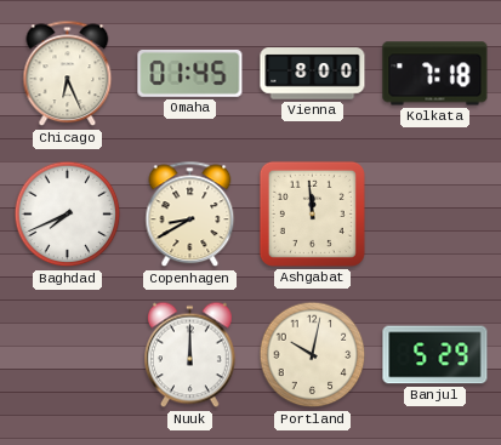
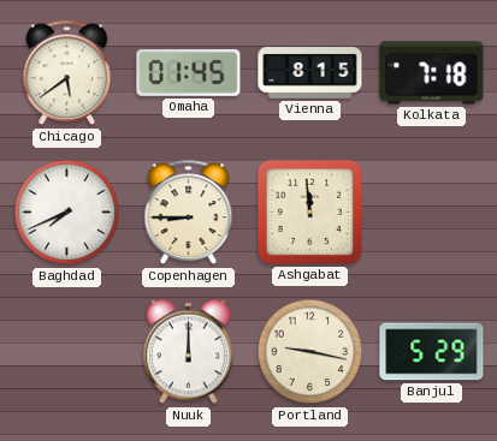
Chicago: 6:26 -> 5:39 (67, 73)
Vienna: 8:00 -> 8:15 (310, 73)
Copenhagen: 8:40 -> 8:45 (189, 213)
Portland: 10:02 -> 9:17 (310, 352)
